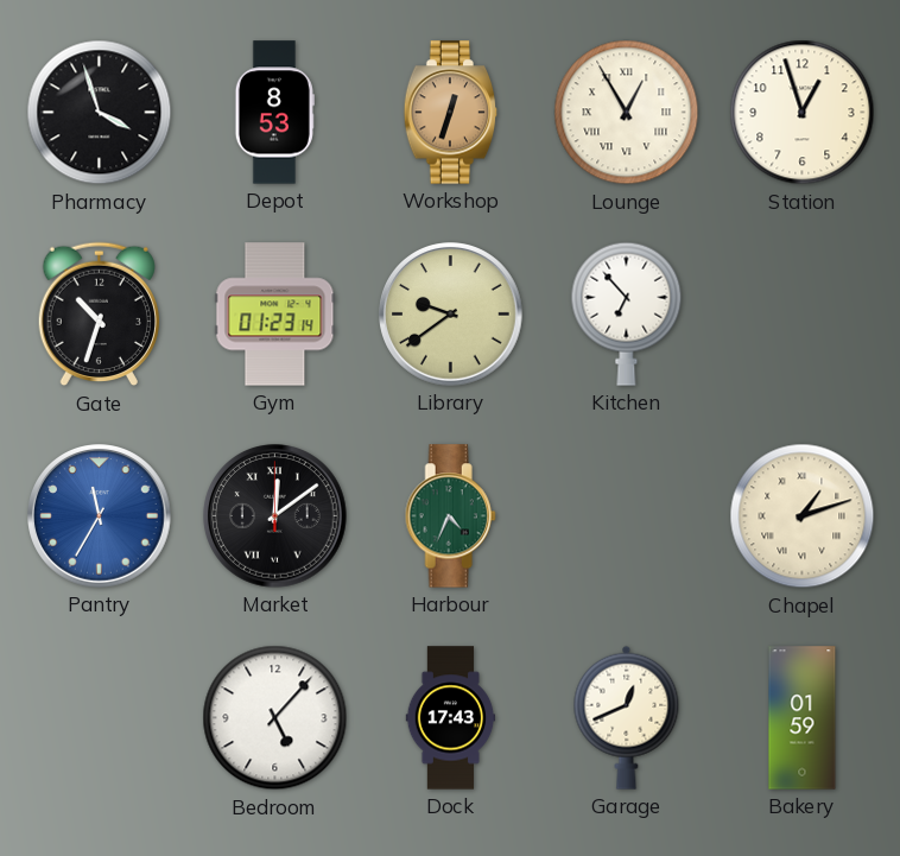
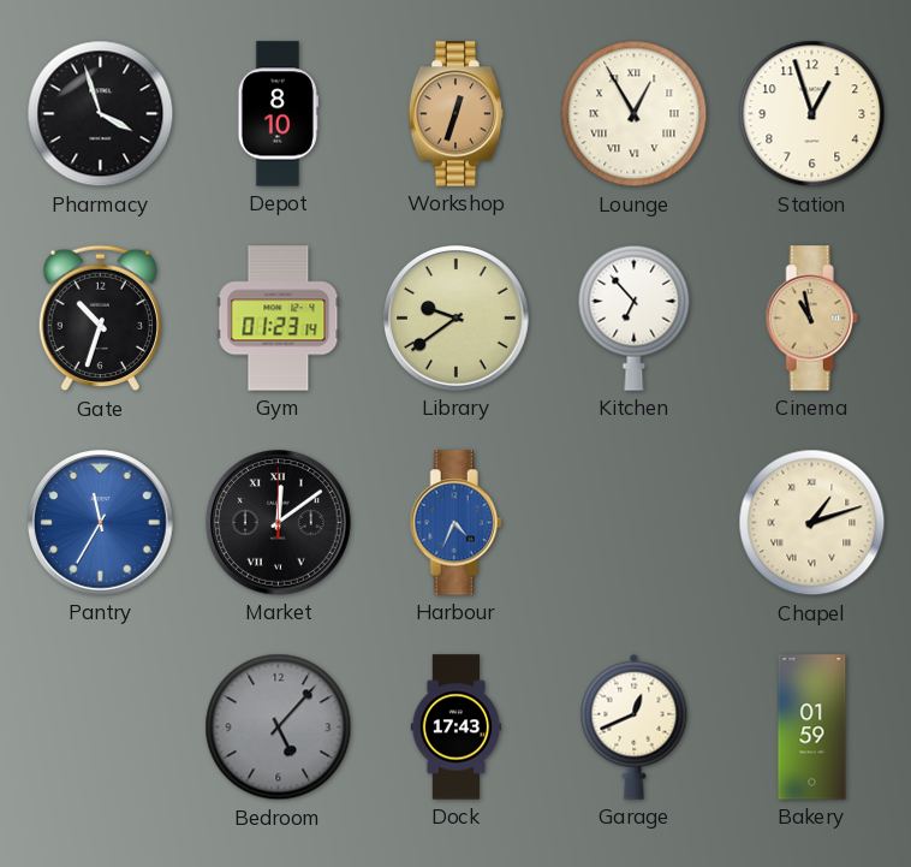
Depot: 8:53 -> 8:10 (278, 114)
Cinema: none -> 10:58 (811, 319)
Harbour dial: green -> blue (455, 523)
Bedroom dial: white -> grey (279, 728)
